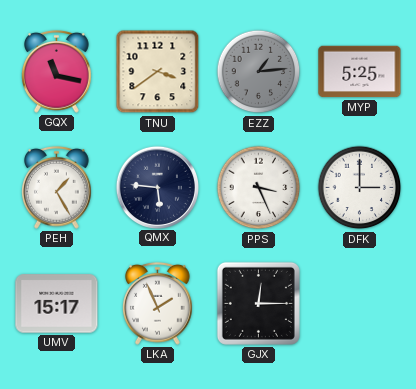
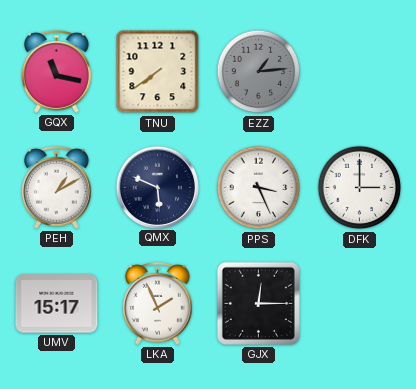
TNU: 3:39 -> 7:39 (158, 72)
MYP: 5:25 -> none (360, 72)
PEH: 1:25 -> 1:10 (57, 187)
QMX: 5:46 -> 5:49 (157, 187)
